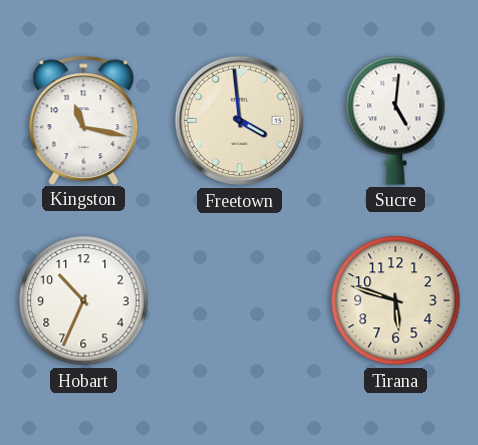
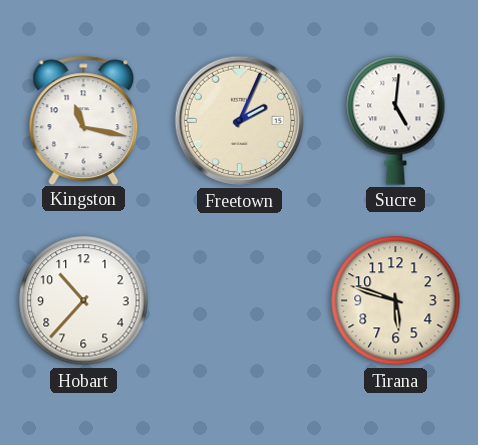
Freetown: 3:59 -> 2:04 (240, 121)
Hobart: 10:34 -> 10:37 (84, 301)
